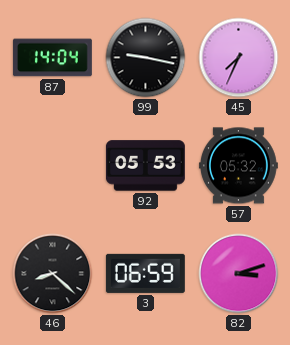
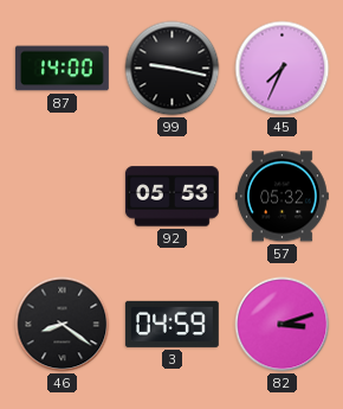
87: 14:04 -> 14:00 (62, 69)
46: 8:22 -> 8:21 (63, 325)
3: 06:59 -> 04:59 (171, 324)
